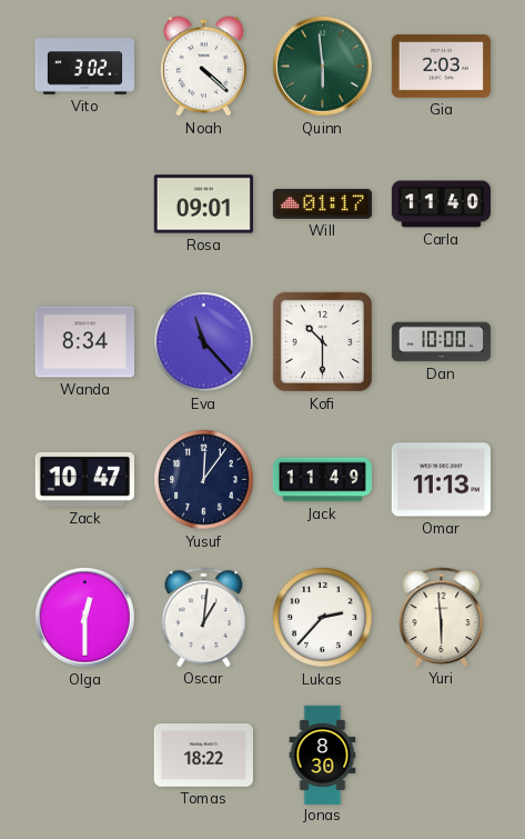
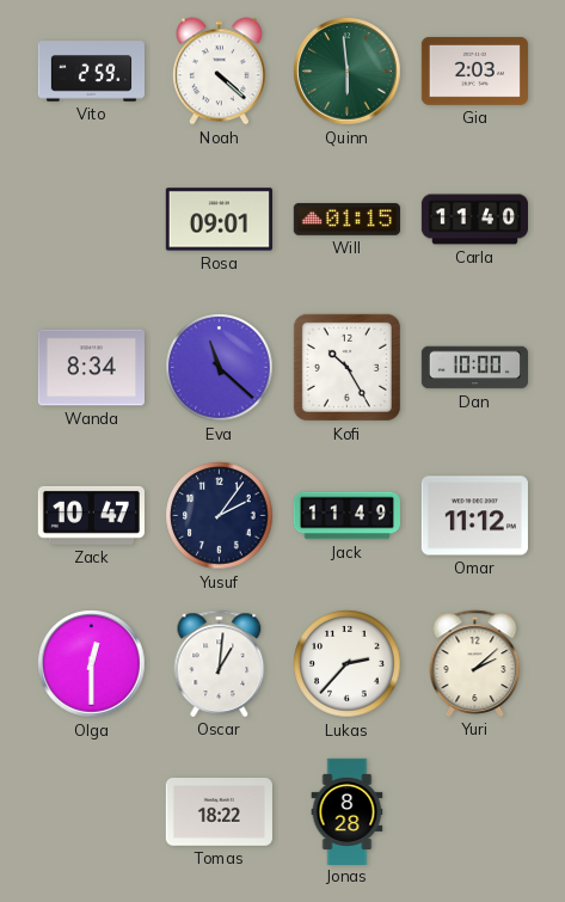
Vito: 3:02 -> 2:59 (91, 72)
Will: 01:17 -> 01:15 (346, 219)
Eva: 11:23 -> 11:22 (220, 368)
Kofi: 10:30 -> 10:25 (346, 367)
Yusuf: 12:06 -> 2:06 (220, 516)
Omar: 11:13 -> 11:12 (474, 516)
Yuri: 5:59 -> 2:08 (475, 663)
Jonas: 8:30 -> 8:28 (348, 811)
